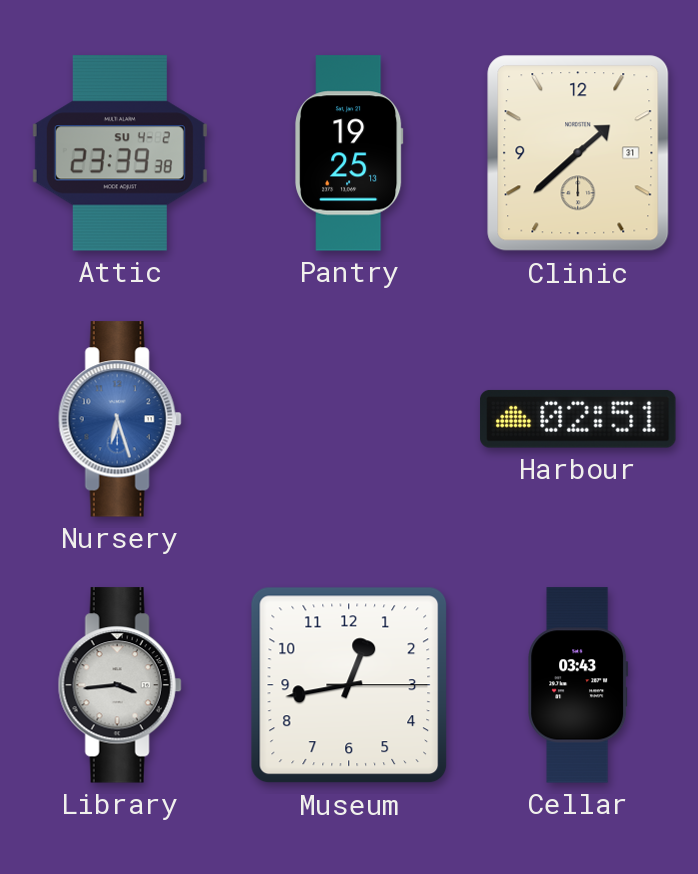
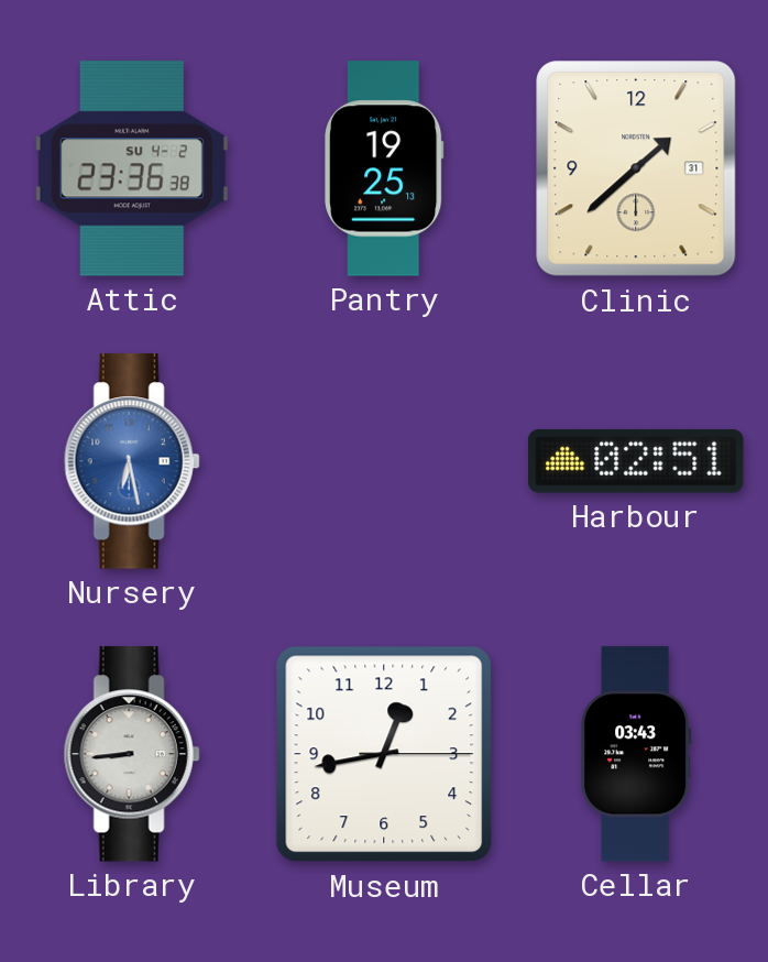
Attic: 23:39 -> 23:36 (132, 168)
Nursery: 6:27 -> 6:28 (132, 461)
Library: 3:44 -> 8:44 (132, 754)
